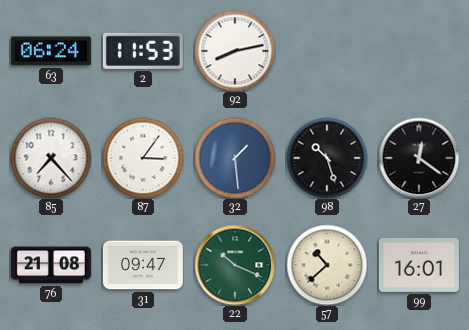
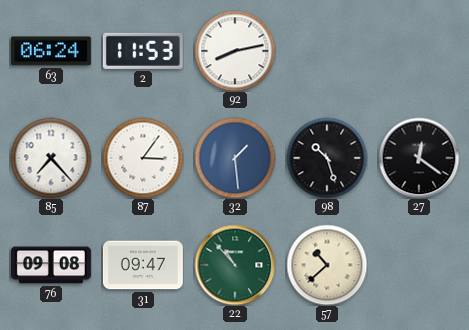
76: 21:08 -> 09:08 (51, 265)
22: 10:19 -> 10:53 (235, 265)
99: 16:01 -> none (419, 266)
